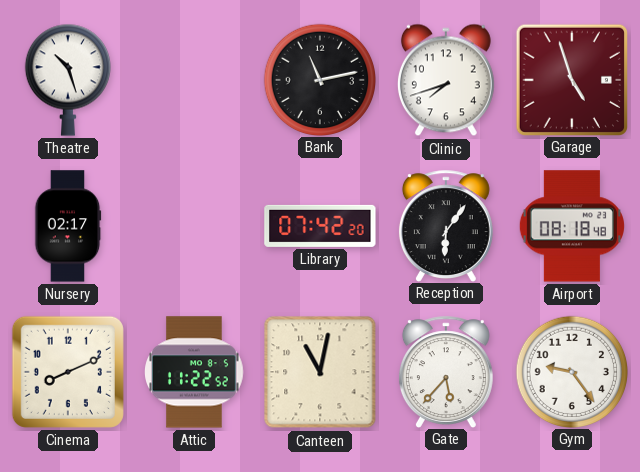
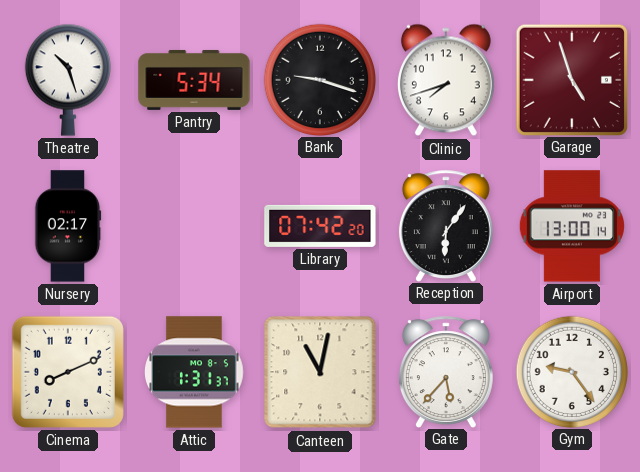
Pantry: none -> 5:34 (194, 80)
Bank: 11:13 -> 9:18 (319, 79)
Airport: 08:18 -> 13:00 (572, 226)
Attic: 11:22 -> 1:31 (195, 372)
